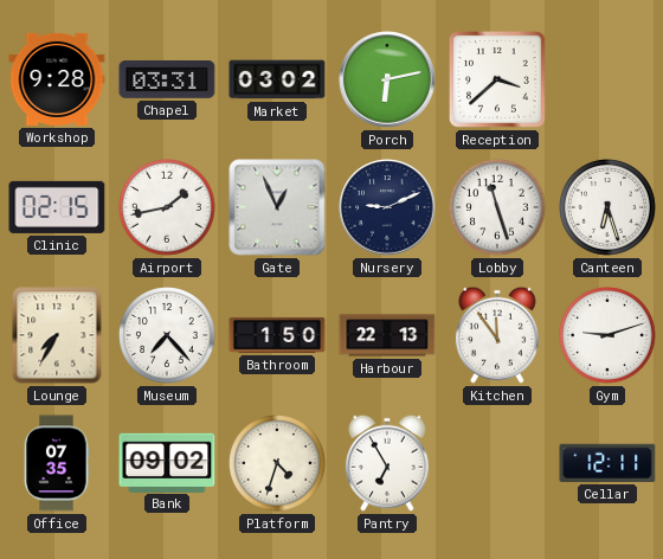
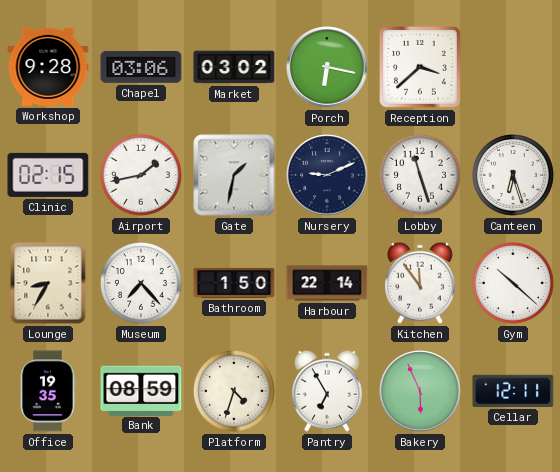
Chapel: 03:31 -> 03:06 (141, 68)
Porch: 6:13 -> 6:17 (327, 67)
Gate: 12:56 -> 1:32 (234, 175)
Lounge: 7:35 -> 8:35 (48, 283)
Harbour: 22:13 -> 22:14 (327, 283)
Gym: 9:12 -> 10:22 (514, 284)
Office: 07:35 -> 19:35 (48, 391)
Bank: 09:02 -> 08:59 (141, 390)
Bakery: none -> 5:56 (420, 391)
